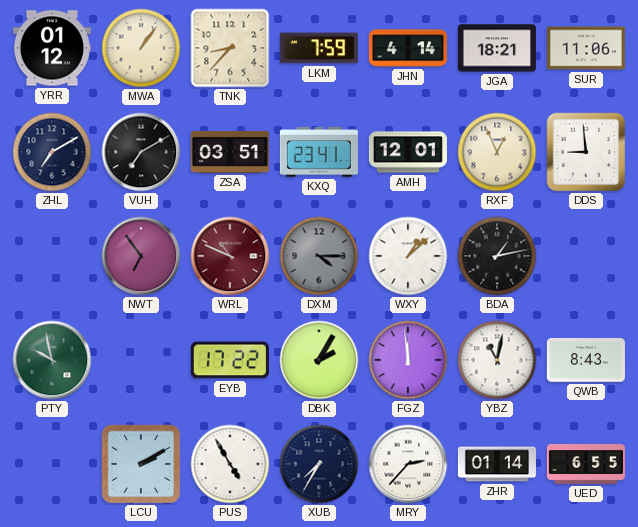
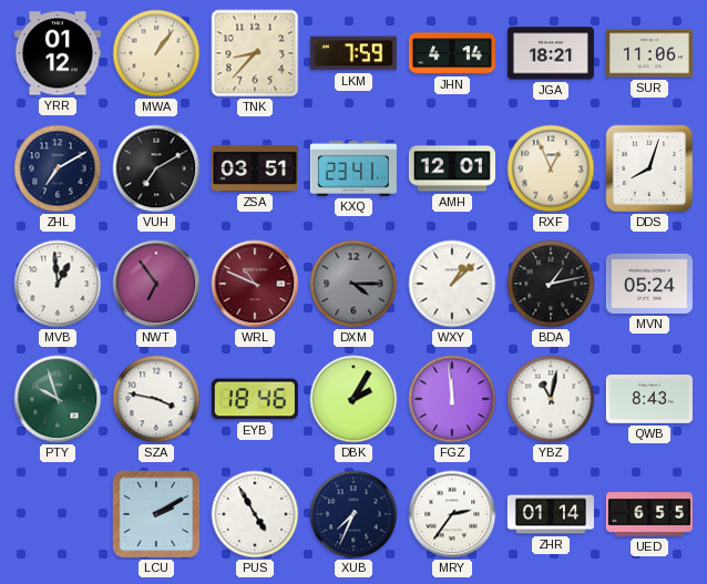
DDS: 8:59 -> 8:03 (649, 168)
MVB: none -> 12:59 (58, 284)
MVN: none -> 05:24 (649, 284)
PTY: 9:58 -> 9:57 (58, 399)
SZA: none -> 3:47 (156, 399)
EYB: 17:22 -> 18:46 (255, 399)
XUB: 7:35 -> 7:34 (353, 514)
MRY: 2:37 -> 2:36 (452, 514)
